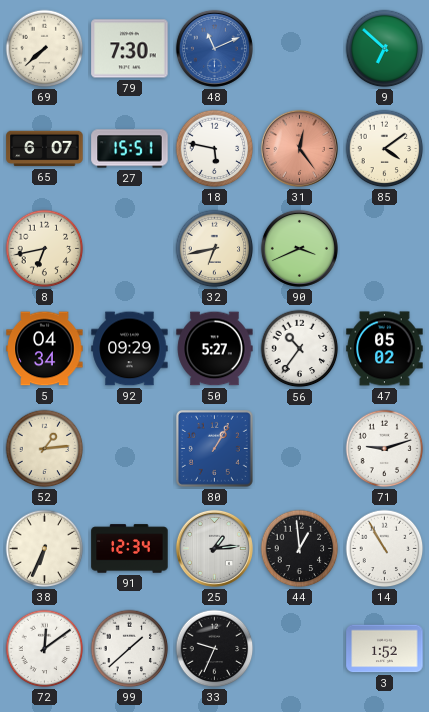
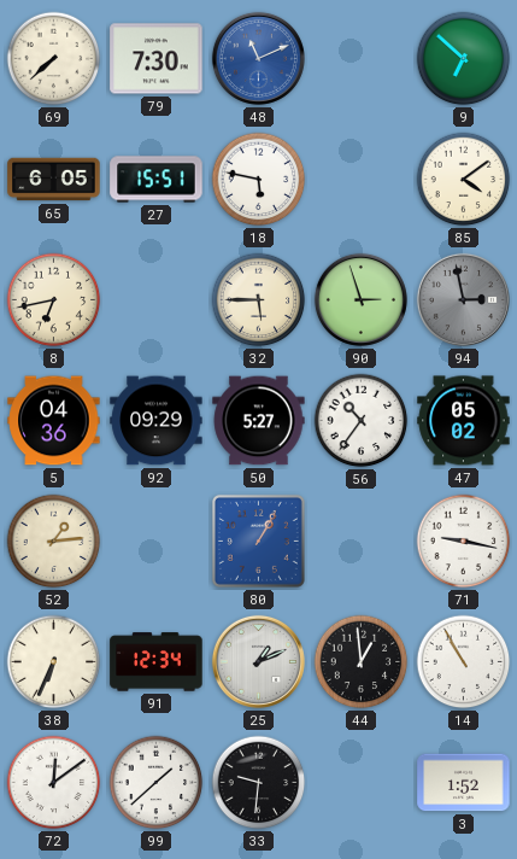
65: 6:07 -> 6:05 (54, 180)
31: 12:24 -> none (299, 148)
32: 6:43 -> 5:45 (259, 300)
90: 3:41 -> 2:57 (360, 299)
94: none -> 2:58 (463, 299)
5: 04:34 -> 04:36 (54, 421)
71: 9:12 -> 9:17 (464, 542)
25: 1:14 -> 1:11 (258, 661)
33: 9:34 -> 9:31 (259, 783)
